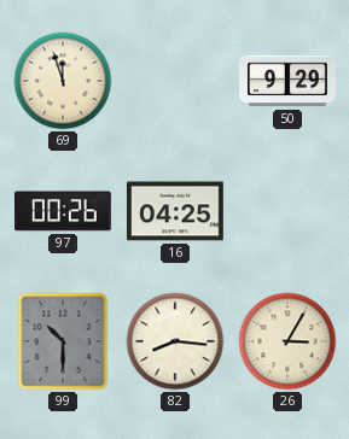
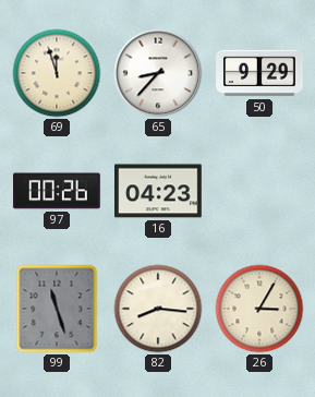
65: none -> 8:37 (158, 73)
16: 04:25 -> 04:23 (159, 191)
99: 10:30 -> 11:27 (57, 309)
